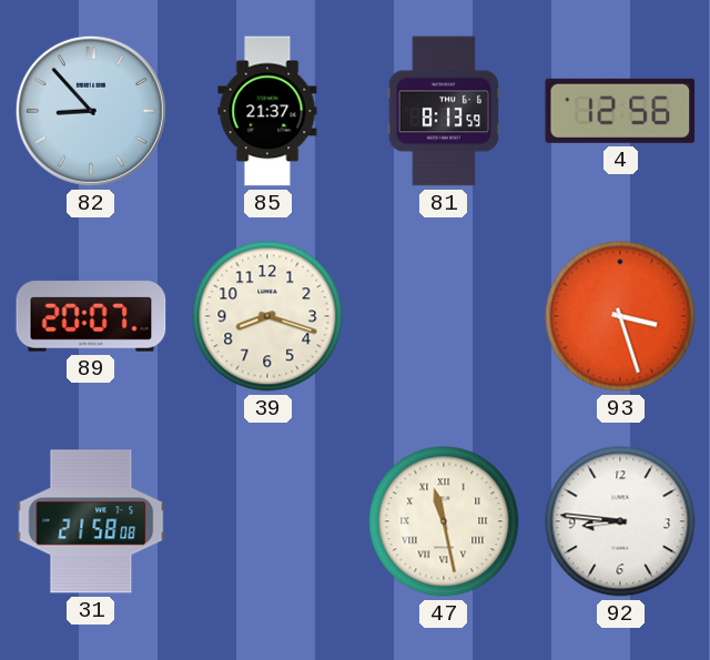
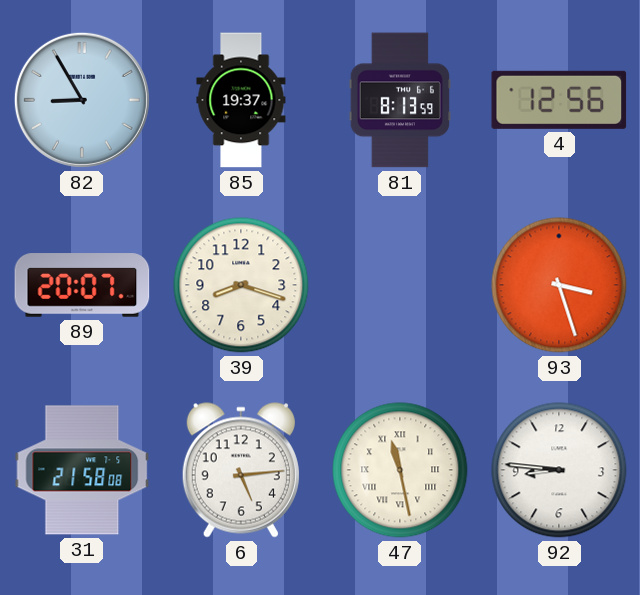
82: 8:53 -> 8:55 (82, 100)
85: 21:37 -> 19:37 (241, 100)
6: none -> 5:14 (241, 470)
